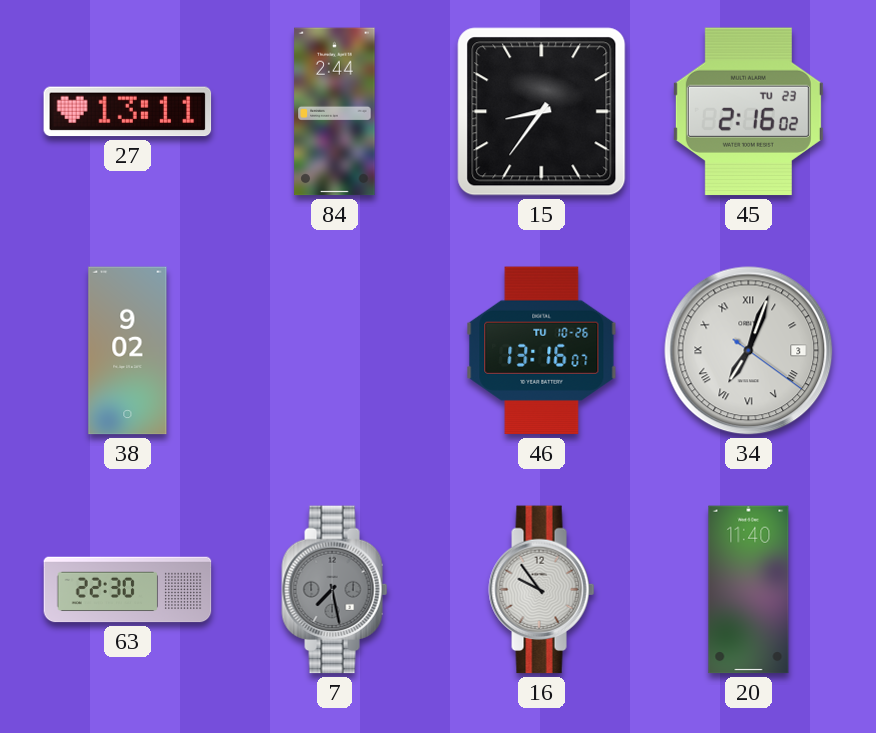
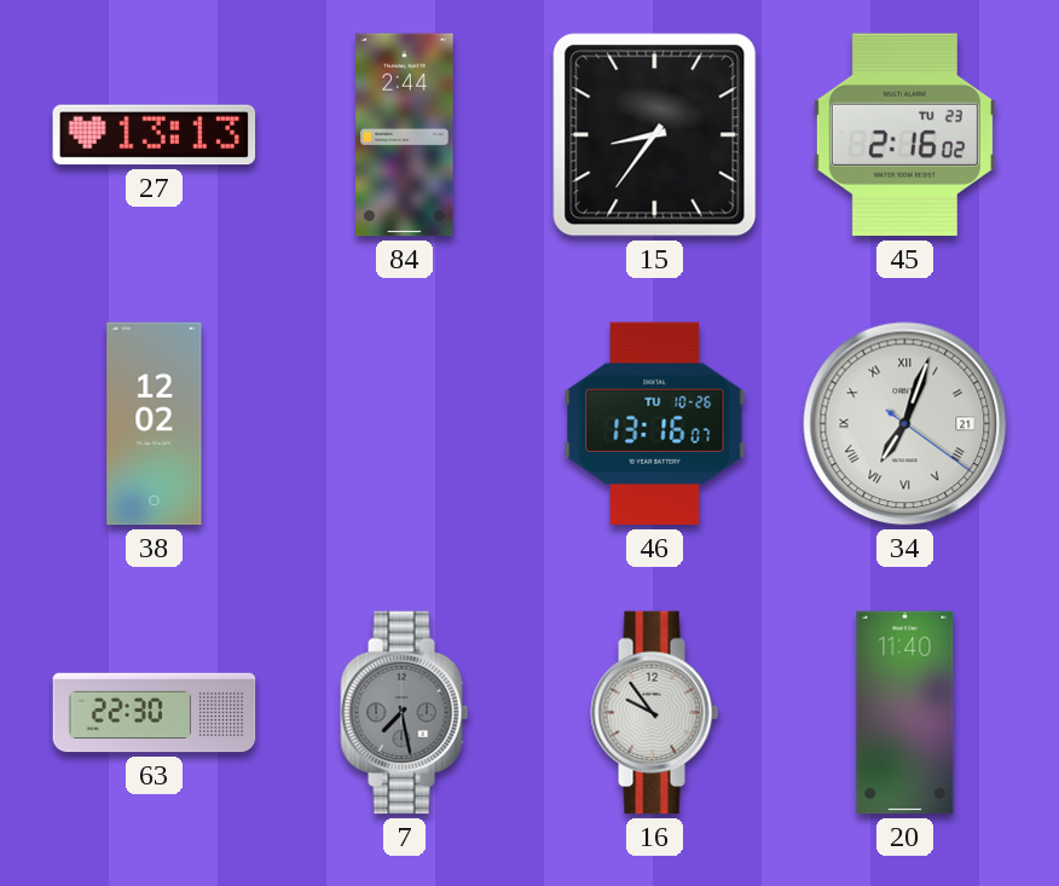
27: 13:11 -> 13:13 (155, 135)
38: 9:02 -> 12:02 (155, 424)
34 date: 3 -> 21 (905, 424)
